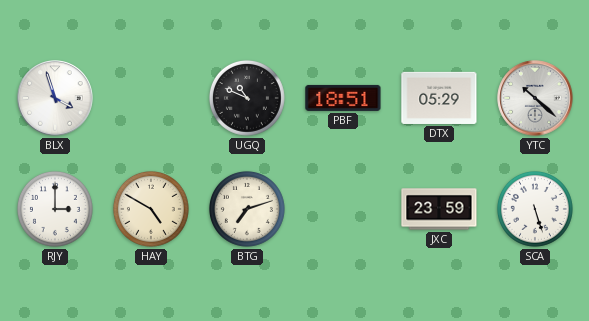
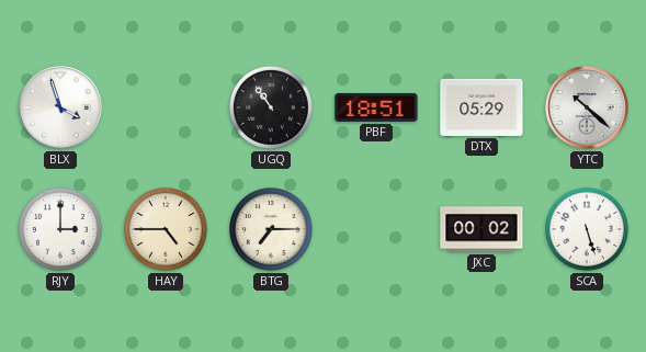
UGQ: 10:49 -> 10:54 (271, 107)
HAY: 4:50 -> 4:45 (166, 229)
BTG: 7:12 -> 7:15 (271, 229)
JXC: 23:59 -> 00:02 (481, 229)
